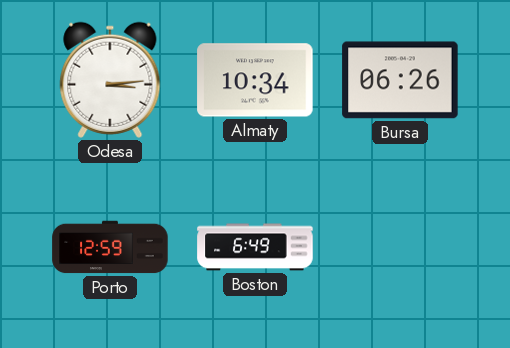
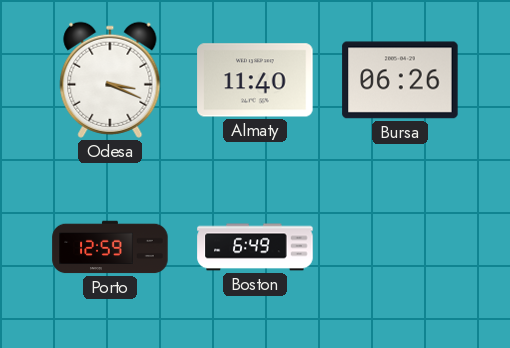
Odesa: 3:14 -> 3:19 (110, 80)
Almaty: 10:34 -> 11:40 (255, 80)
